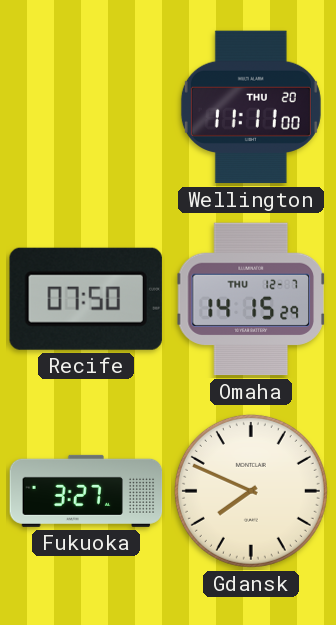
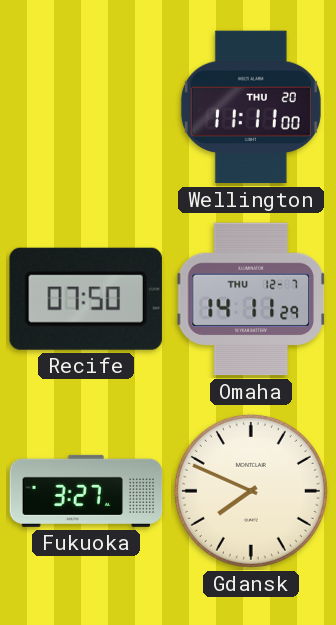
Omaha: 14:15 -> 14:11 (251, 299)
